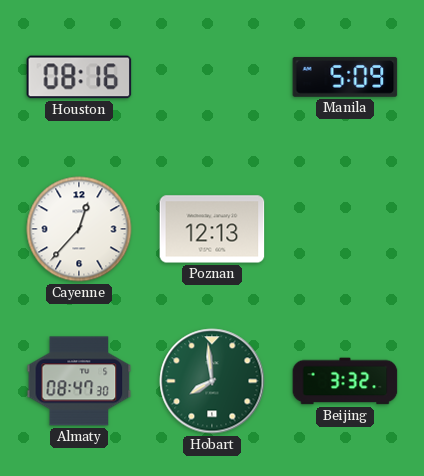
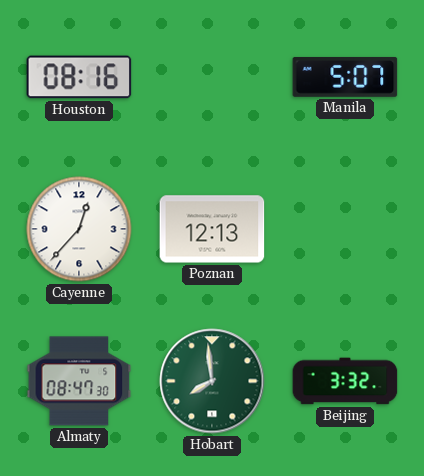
Manila: 5:09 -> 5:07 (345, 77)
